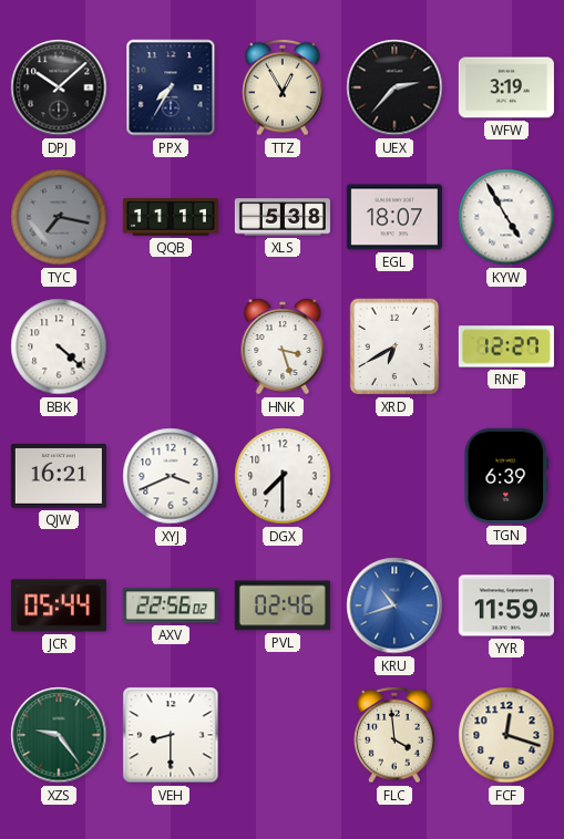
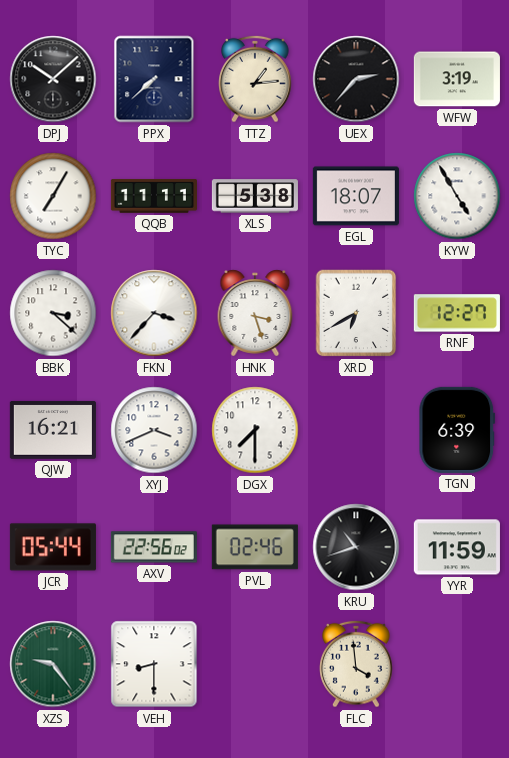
PPX: 7:35 -> 7:38 (154, 79)
TTZ: 12:55 -> 1:14 (255, 79)
TYC: 7:17 -> 7:05 (53, 196)
TYC dial: grey -> white (53, 196)
BBK: 4:22 -> 3:22 (53, 313)
FKN: none -> 3:37 (154, 313)
KRU dial: blue -> black (356, 547)
FCF: 12:18 -> none (506, 735)
